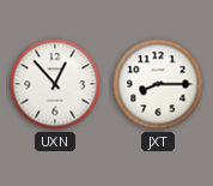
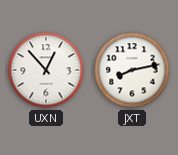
JXT: 8:15 -> 8:13 (132, 70)
